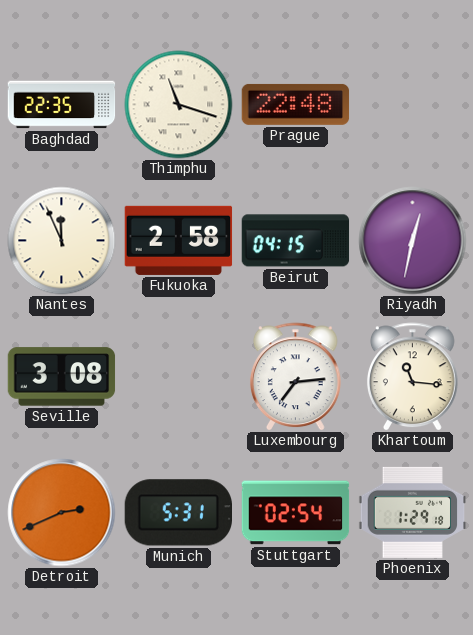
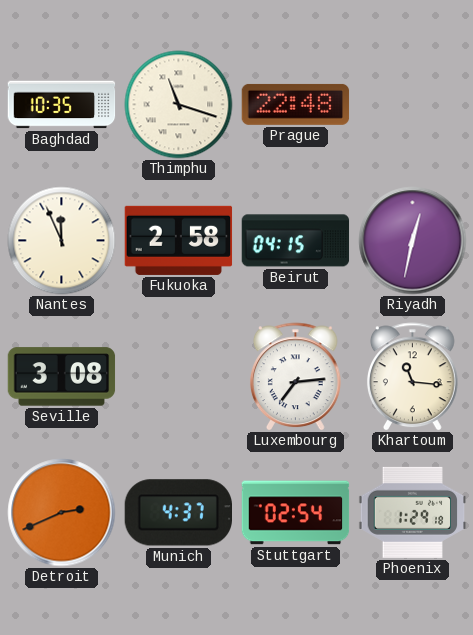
Baghdad: 22:35 -> 10:35 (62, 105)
Munich: 5:31 -> 4:37 (178, 513)
